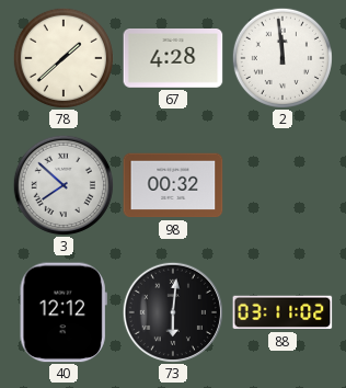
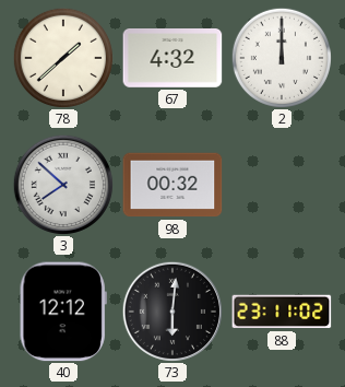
67: 4:28 -> 4:32 (172, 59)
2: 11:59 -> 12:00 (282, 58)
88: 03:11 -> 23:11 (282, 312)
